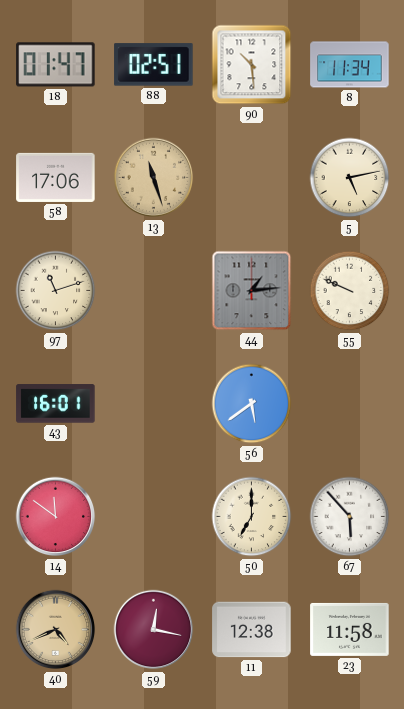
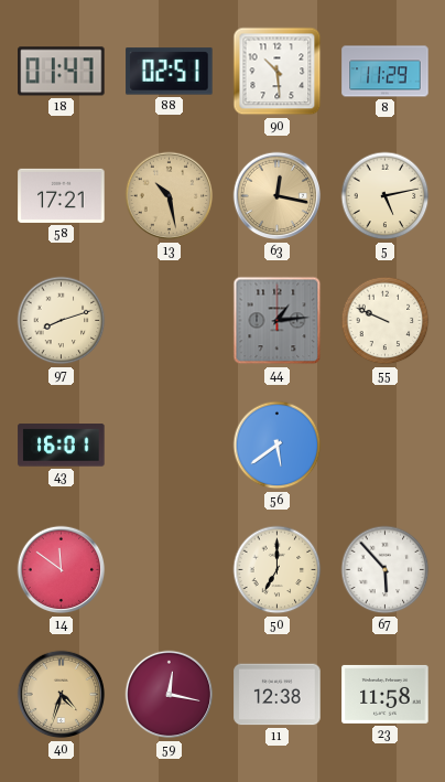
8: 11:34 -> 11:29 (386, 72)
58: 17:06 -> 17:21 (62, 195)
13: 11:27 -> 10:28 (170, 196)
63: none -> 12:17 (278, 196)
97: 11:12 -> 8:12 (62, 321)
40: 4:41 -> 4:33 (62, 695)
